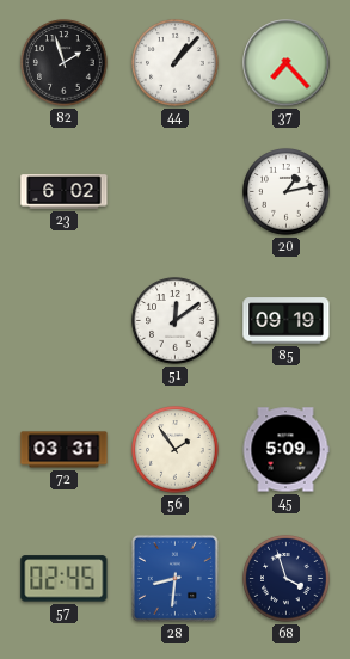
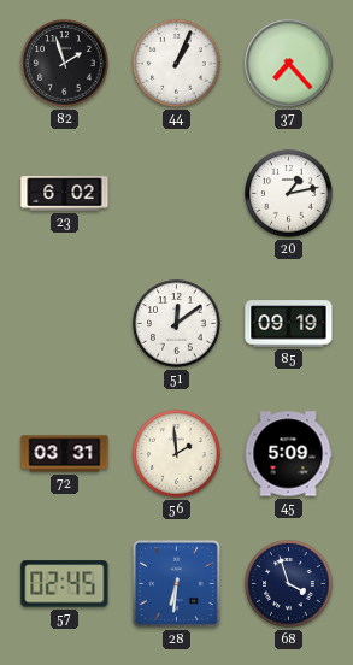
44: 1:07 -> 1:04 (177, 64)
56: 1:54 -> 1:59 (177, 454)
28: 8:31 -> 6:31 (176, 583)
